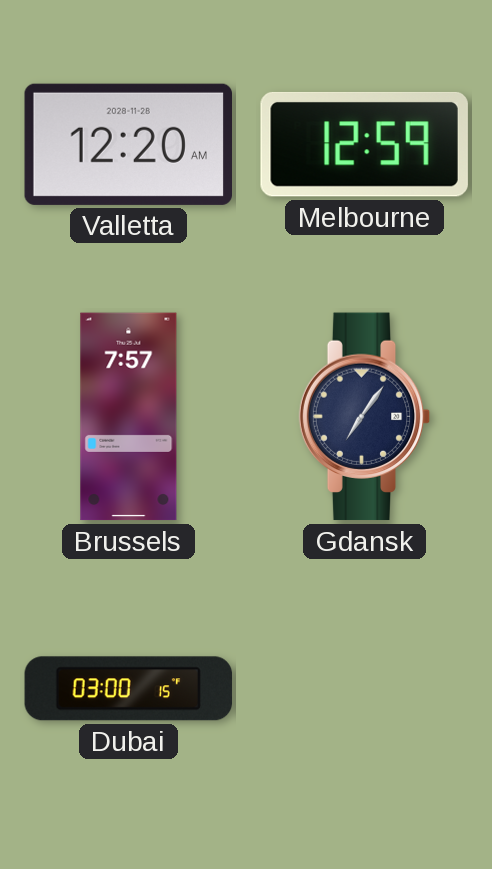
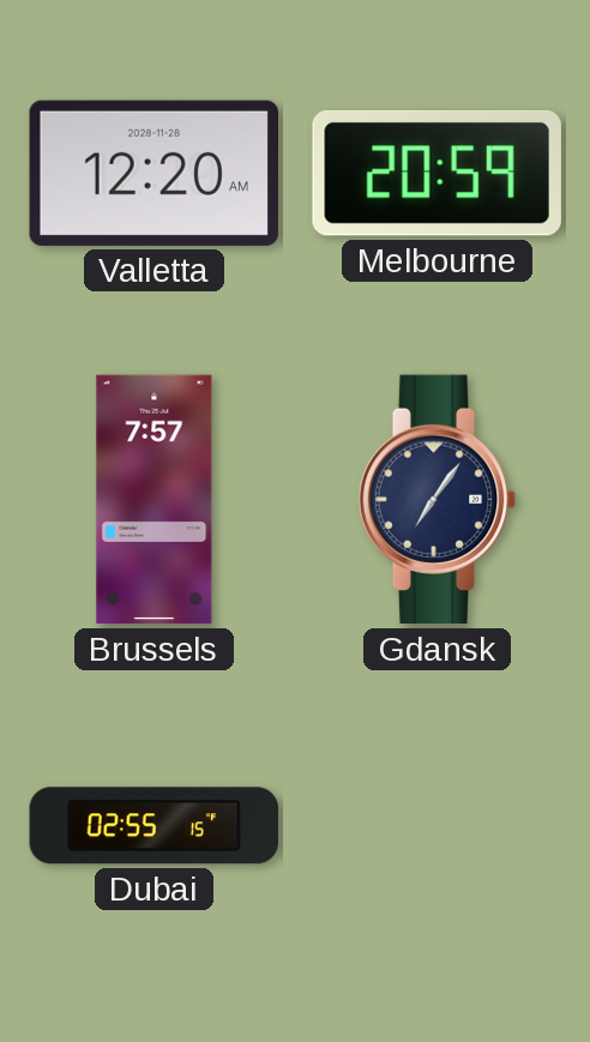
Melbourne: 12:59 -> 20:59 (437, 173)
Dubai: 03:00 -> 02:55 (155, 826)
